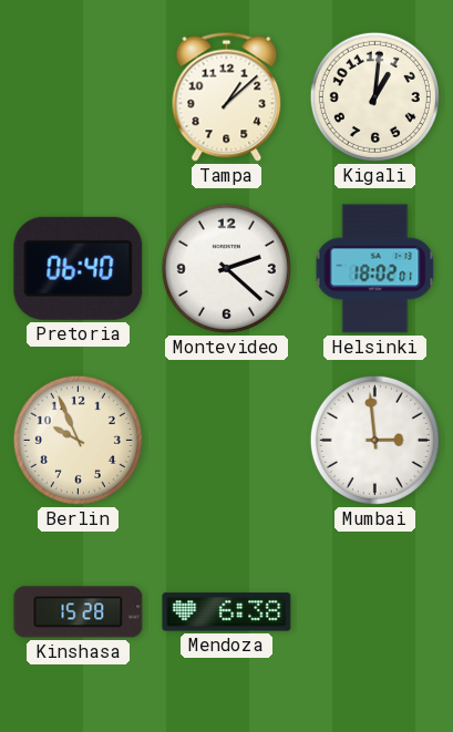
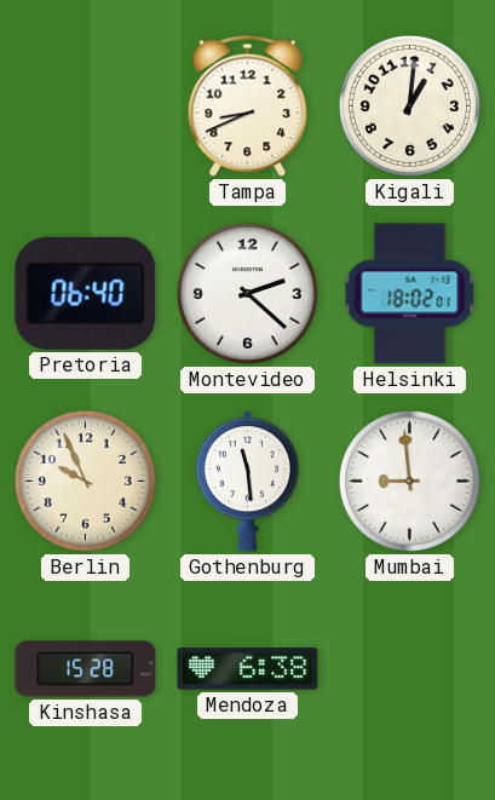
Tampa: 1:08 -> 8:41 (248, 105)
Gothenburg: none -> 11:29 (247, 482)
Mumbai: 2:59 -> 8:59 (409, 480)
